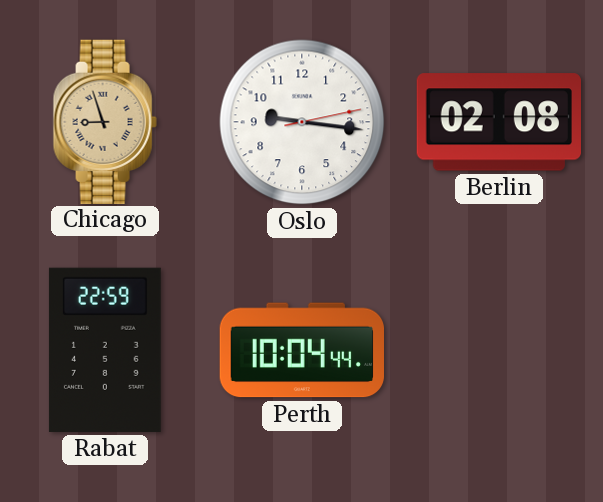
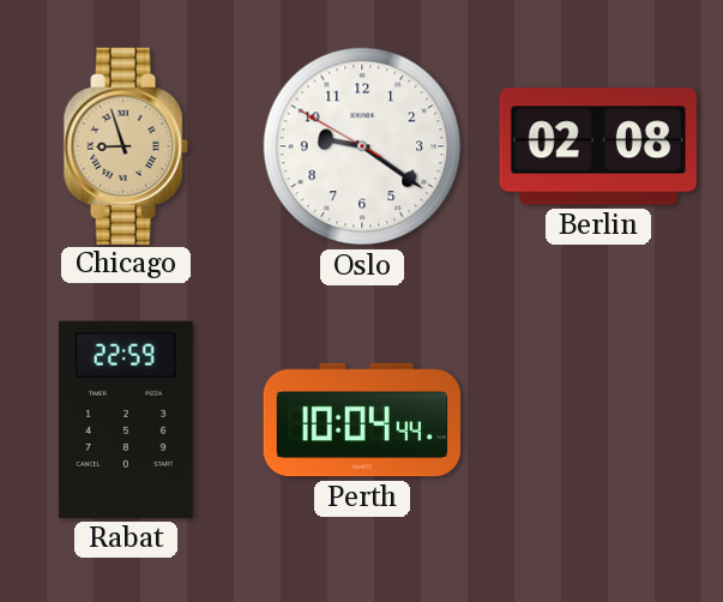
Oslo: 9:16 -> 9:20 (362, 146)
